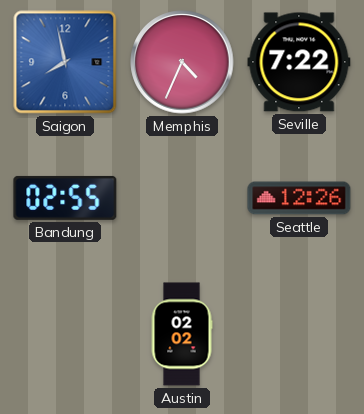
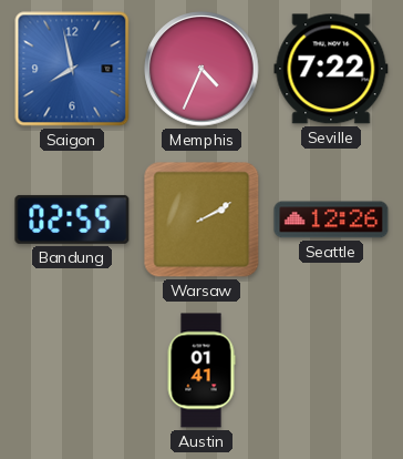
Warsaw: none -> 2:10 (201, 220)
Austin: 02:02 -> 01:41 (201, 370)
